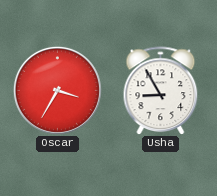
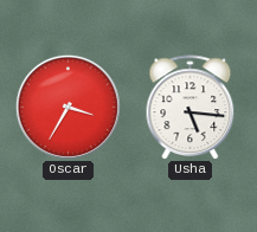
Usha: 8:55 -> 5:16 (191, 107)
